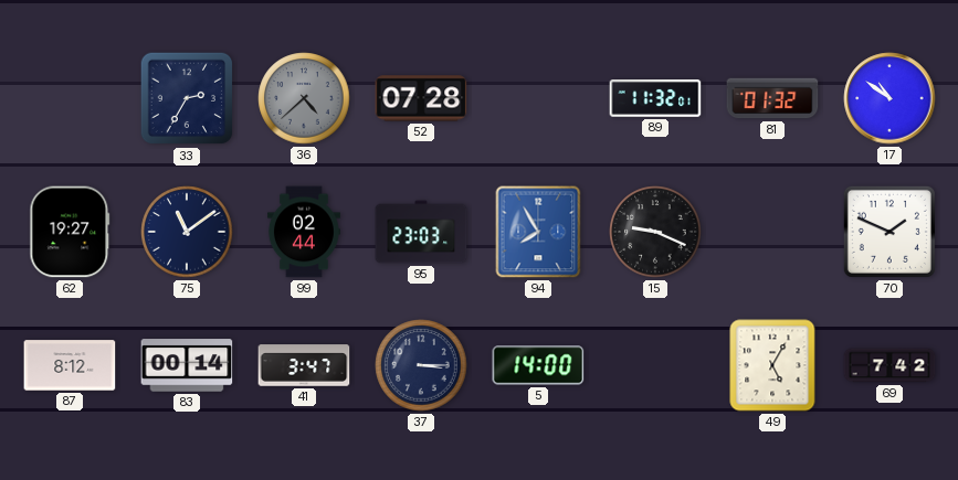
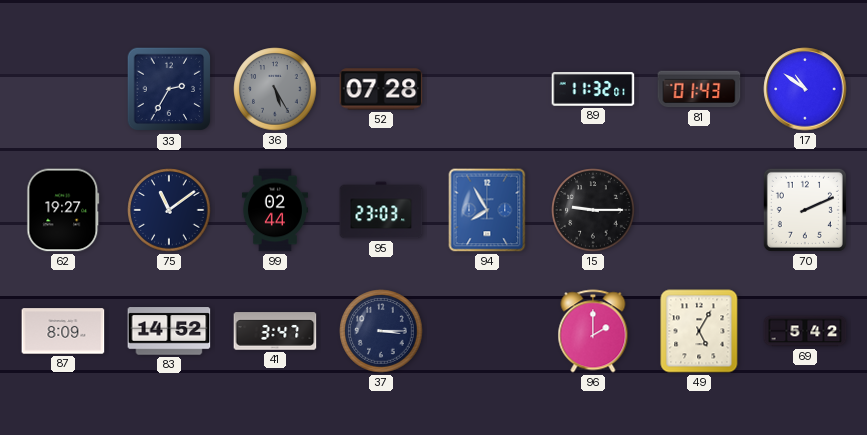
36: 4:38 -> 5:25 (275, 89)
81: 01:32 -> 01:43 (699, 89)
15: 9:19 -> 9:15 (593, 210)
70: 1:49 -> 2:11 (805, 210)
87: 8:12 -> 8:09 (63, 331)
83: 00:14 -> 14:52 (169, 331)
5: 14:00 -> none (538, 365)
96: none -> 2:00 (593, 331)
69: 7:42 -> 5:42 (805, 331)
